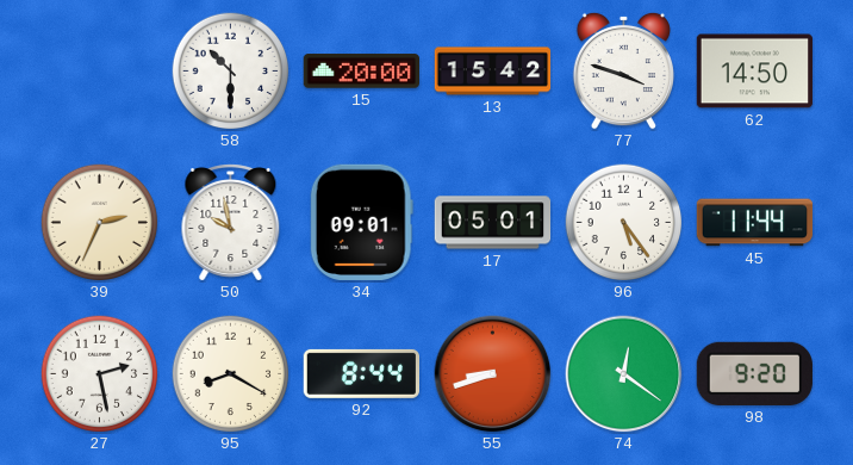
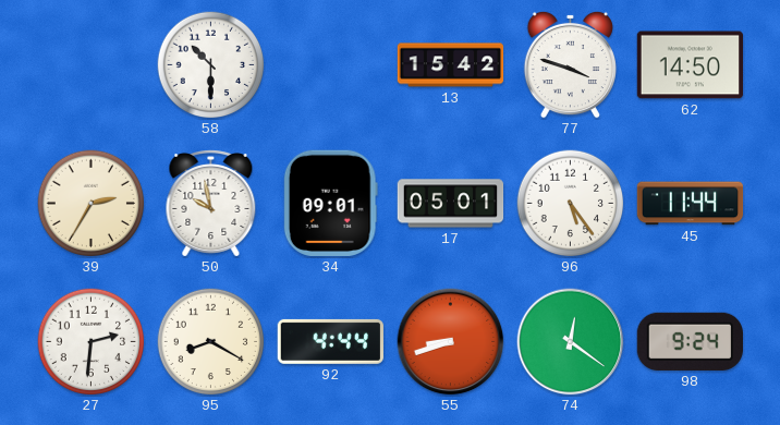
15: 20:00 -> none (361, 72)
39: 2:34 -> 2:35 (92, 204)
27: 2:28 -> 2:31 (92, 342)
92: 8:44 -> 4:44 (330, 341)
98: 9:20 -> 9:24 (690, 341)
